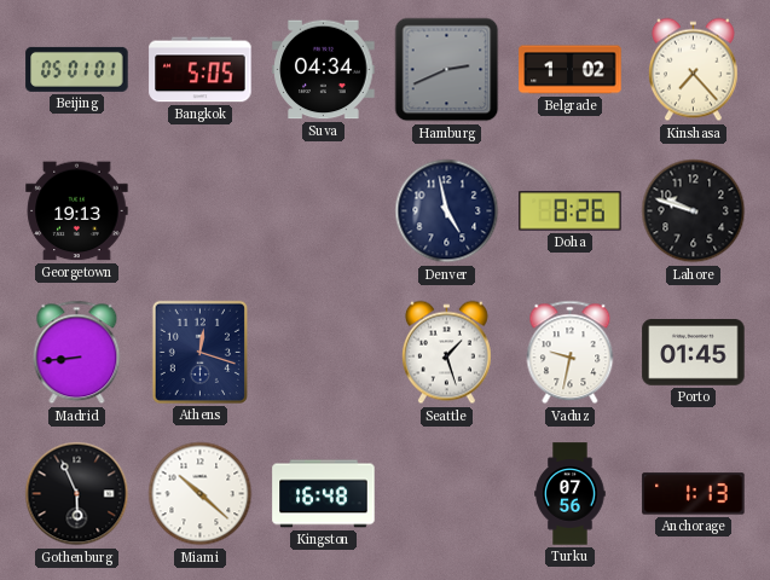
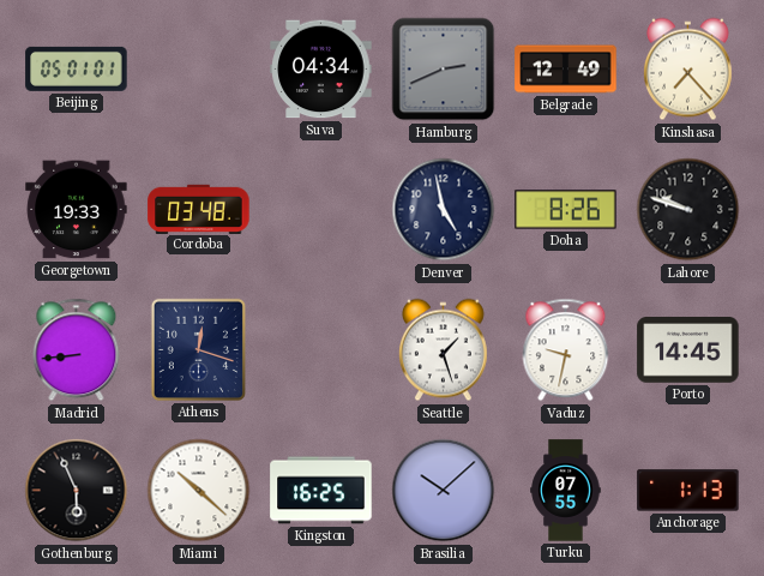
Bangkok: 5:05 -> none (201, 70)
Belgrade: 1:02 -> 12:49 (566, 70)
Georgetown: 19:13 -> 19:33 (77, 210)
Cordoba: none -> 03:48 (199, 209)
Porto: 01:45 -> 14:45 (688, 350)
Kingston: 16:48 -> 16:25 (321, 491)
Brasilia: none -> 10:08 (444, 491)
Turku: 07:56 -> 07:55 (566, 491)
